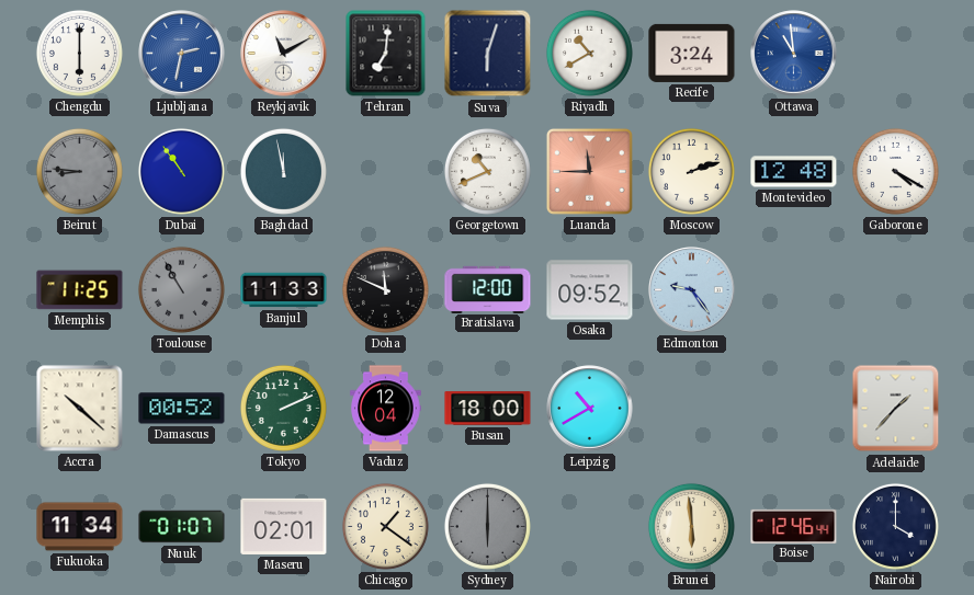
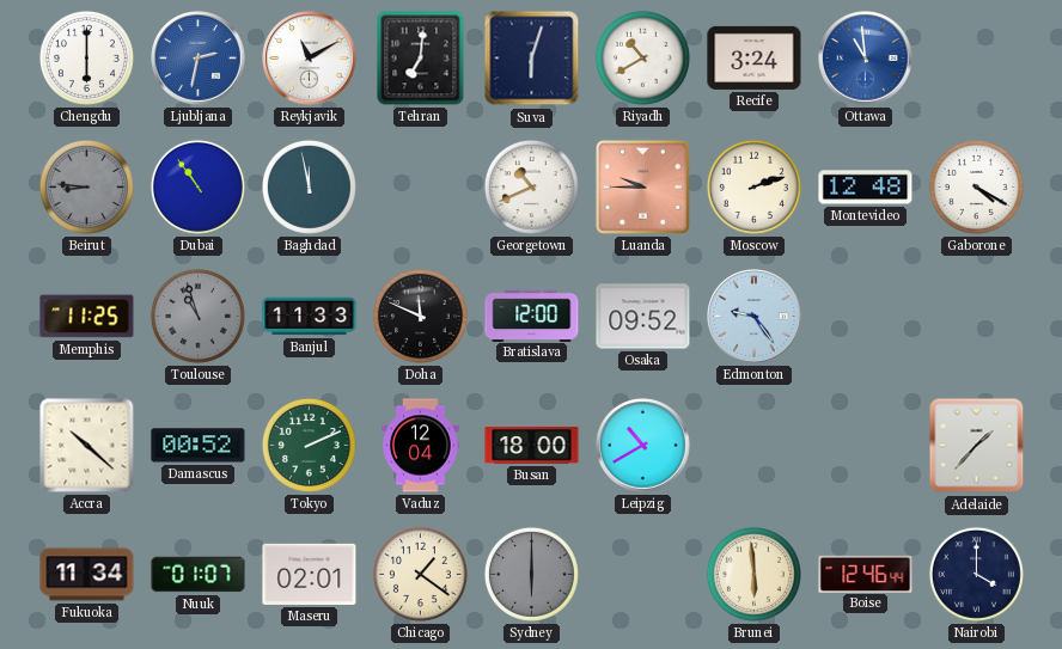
Luanda: 11:45 -> 9:45 (642, 186)
Toulouse: 10:55 -> 10:57 (197, 316)
